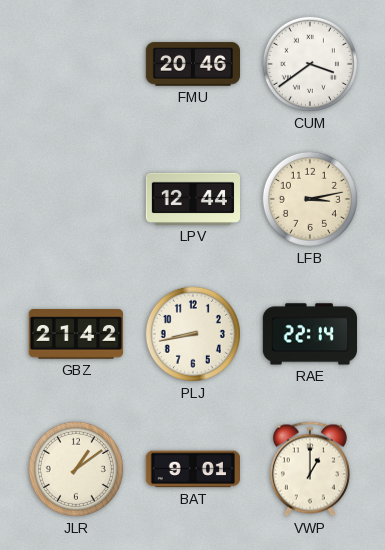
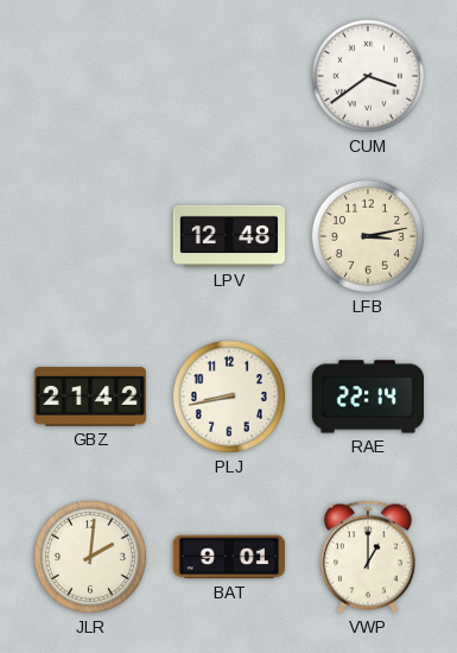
FMU: 20:46 -> none (192, 64)
LPV: 12:44 -> 12:48 (228, 236)
JLR: 1:09 -> 2:01 (90, 557)
